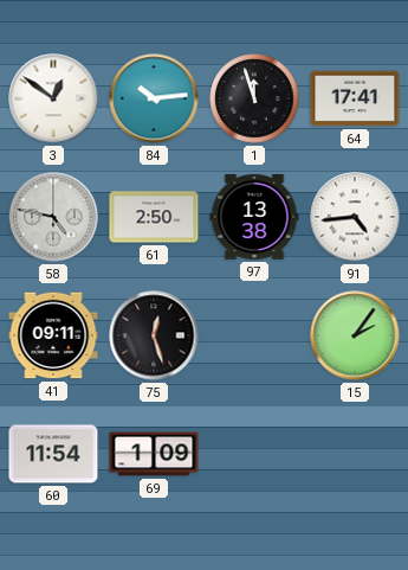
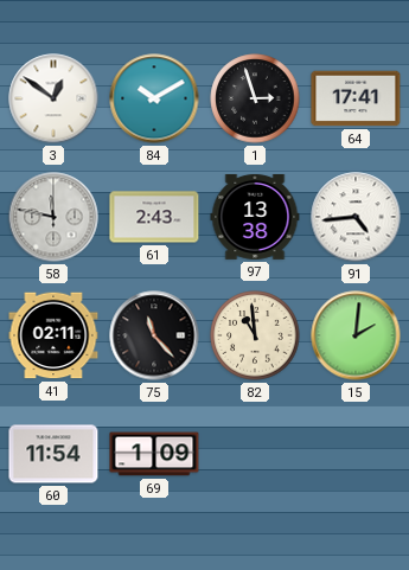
84: 10:14 -> 10:10 (154, 98)
1: 11:57 -> 2:57 (255, 98)
58: 4:47 -> 11:47 (53, 217)
61: 2:50 -> 2:43 (154, 217)
41: 09:11 -> 02:11 (53, 335)
75: 12:27 -> 11:23 (154, 335)
82: none -> 10:59 (255, 335)
15: 2:06 -> 2:01 (356, 335)
